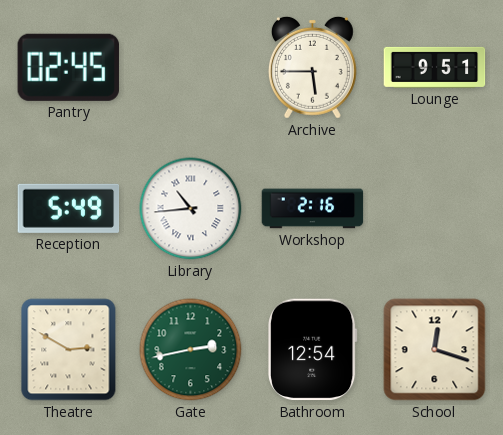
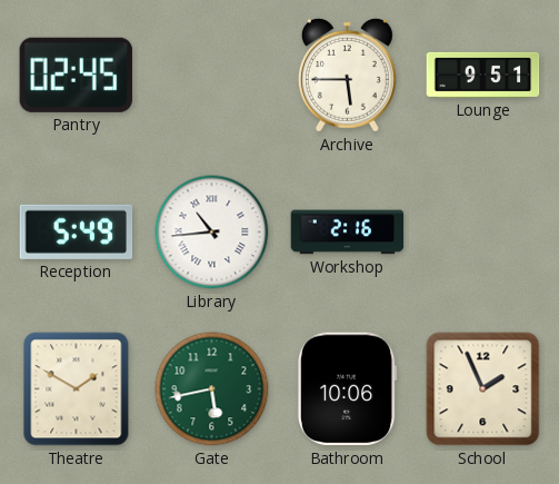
Theatre: 2:50 -> 1:50 (77, 389)
Gate: 2:43 -> 5:43 (212, 389)
Bathroom: 12:54 -> 10:06 (347, 389)
School: 12:18 -> 1:56 (483, 389)
